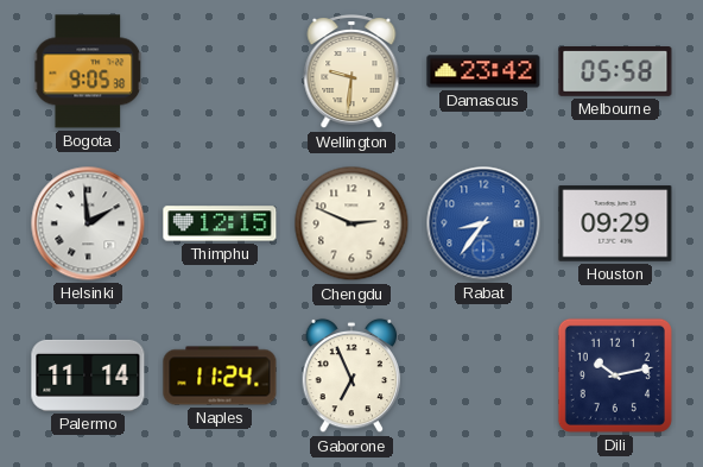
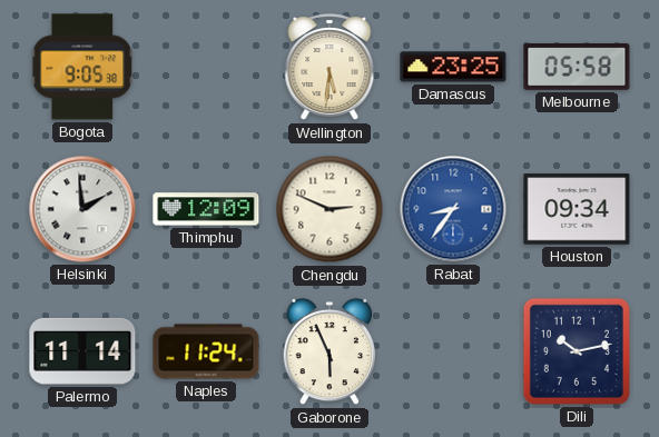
Wellington: 9:31 -> 5:31 (329, 68)
Damascus: 23:42 -> 23:25 (453, 67)
Thimphu: 12:15 -> 12:09 (206, 209)
Houston: 09:29 -> 09:34 (577, 209)
Gaborone: 6:56 -> 5:56 (329, 351)
